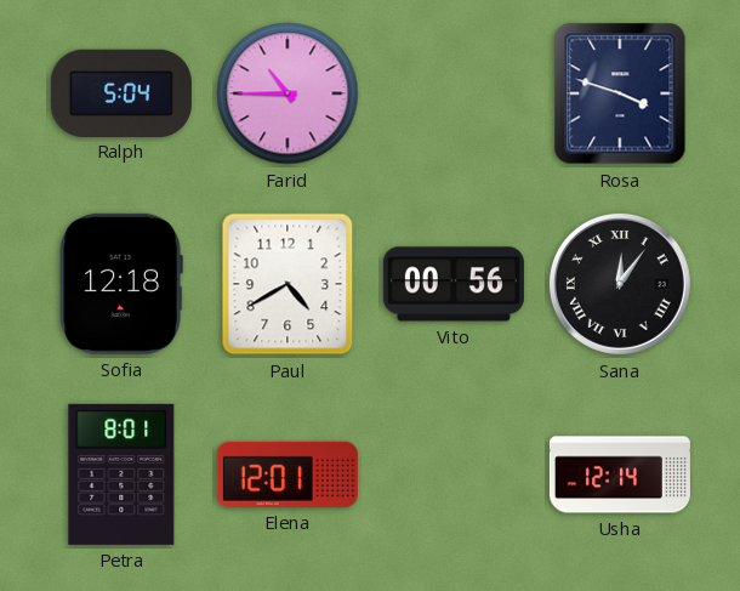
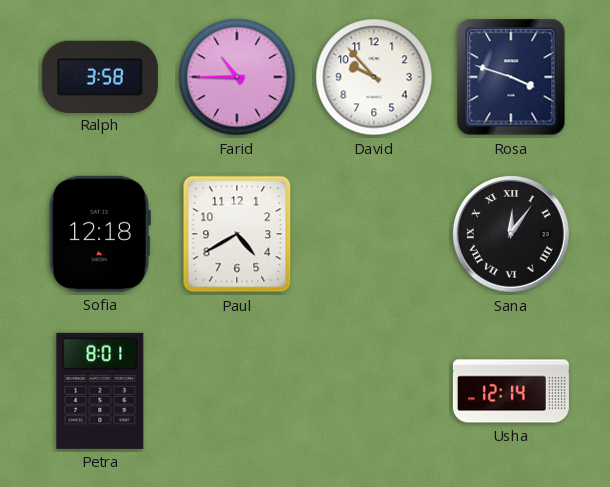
Ralph: 5:04 -> 3:58 (100, 76)
David: none -> 9:53 (374, 77)
Vito: 00:56 -> none (454, 284)
Elena: 12:01 -> none (288, 474)
